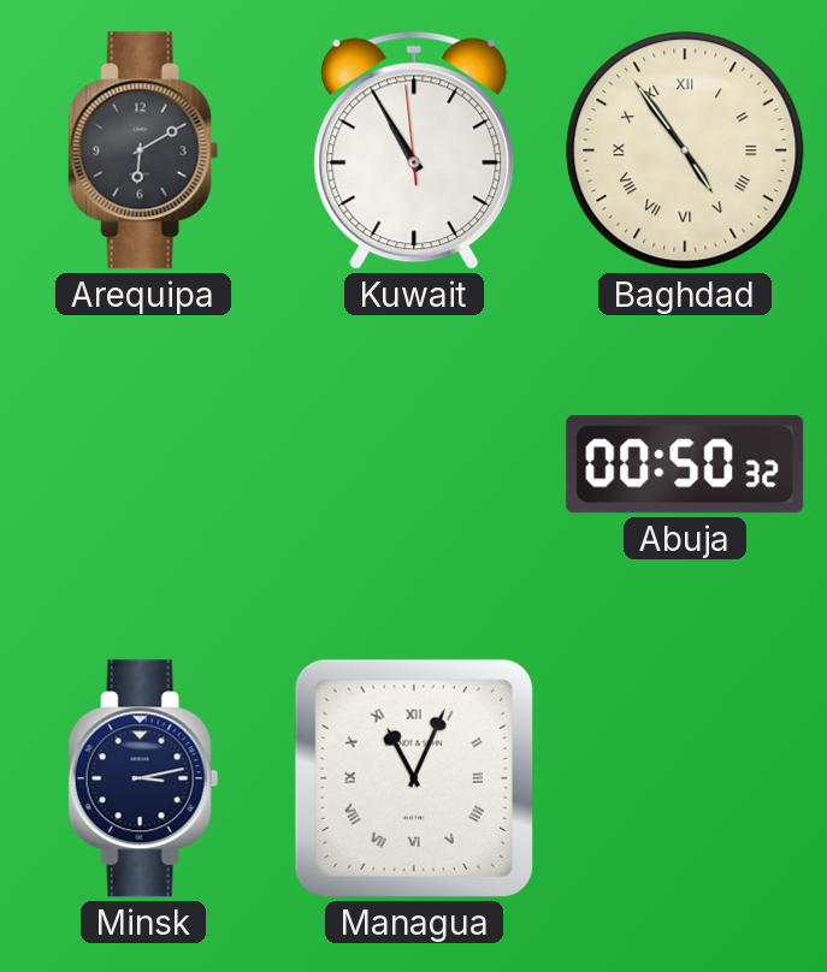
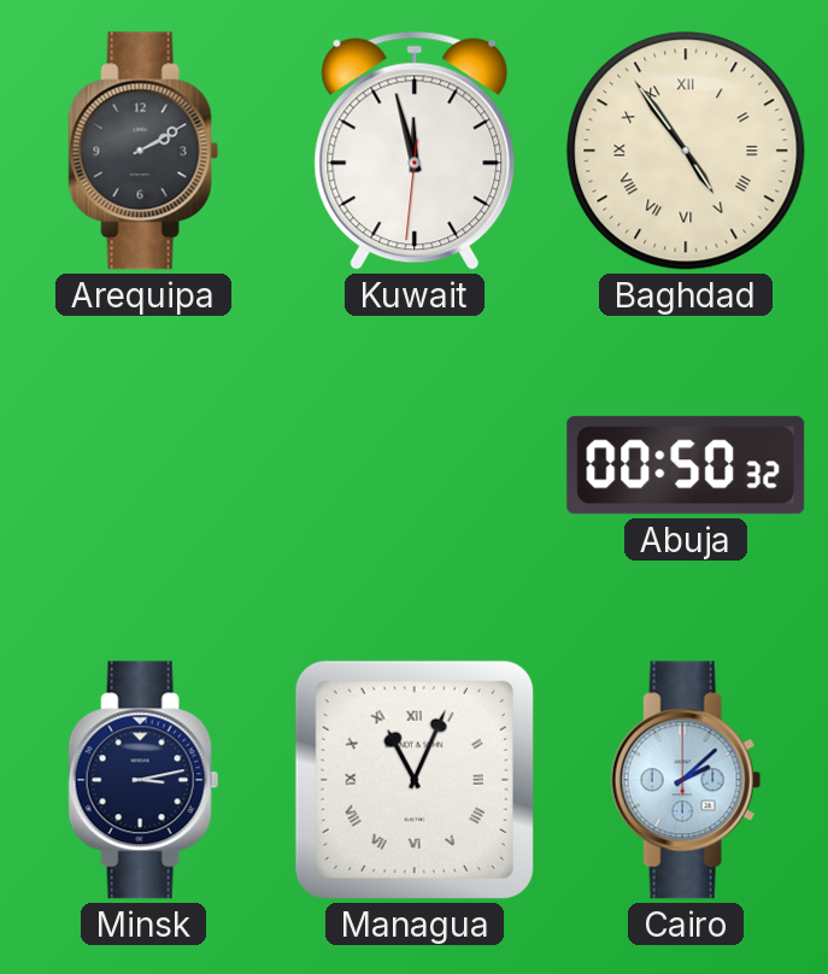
Arequipa: 6:10 -> 2:10 (143, 151)
Kuwait: 10:54 -> 11:57 (415, 151)
Cairo: none -> 2:08 (686, 780)
